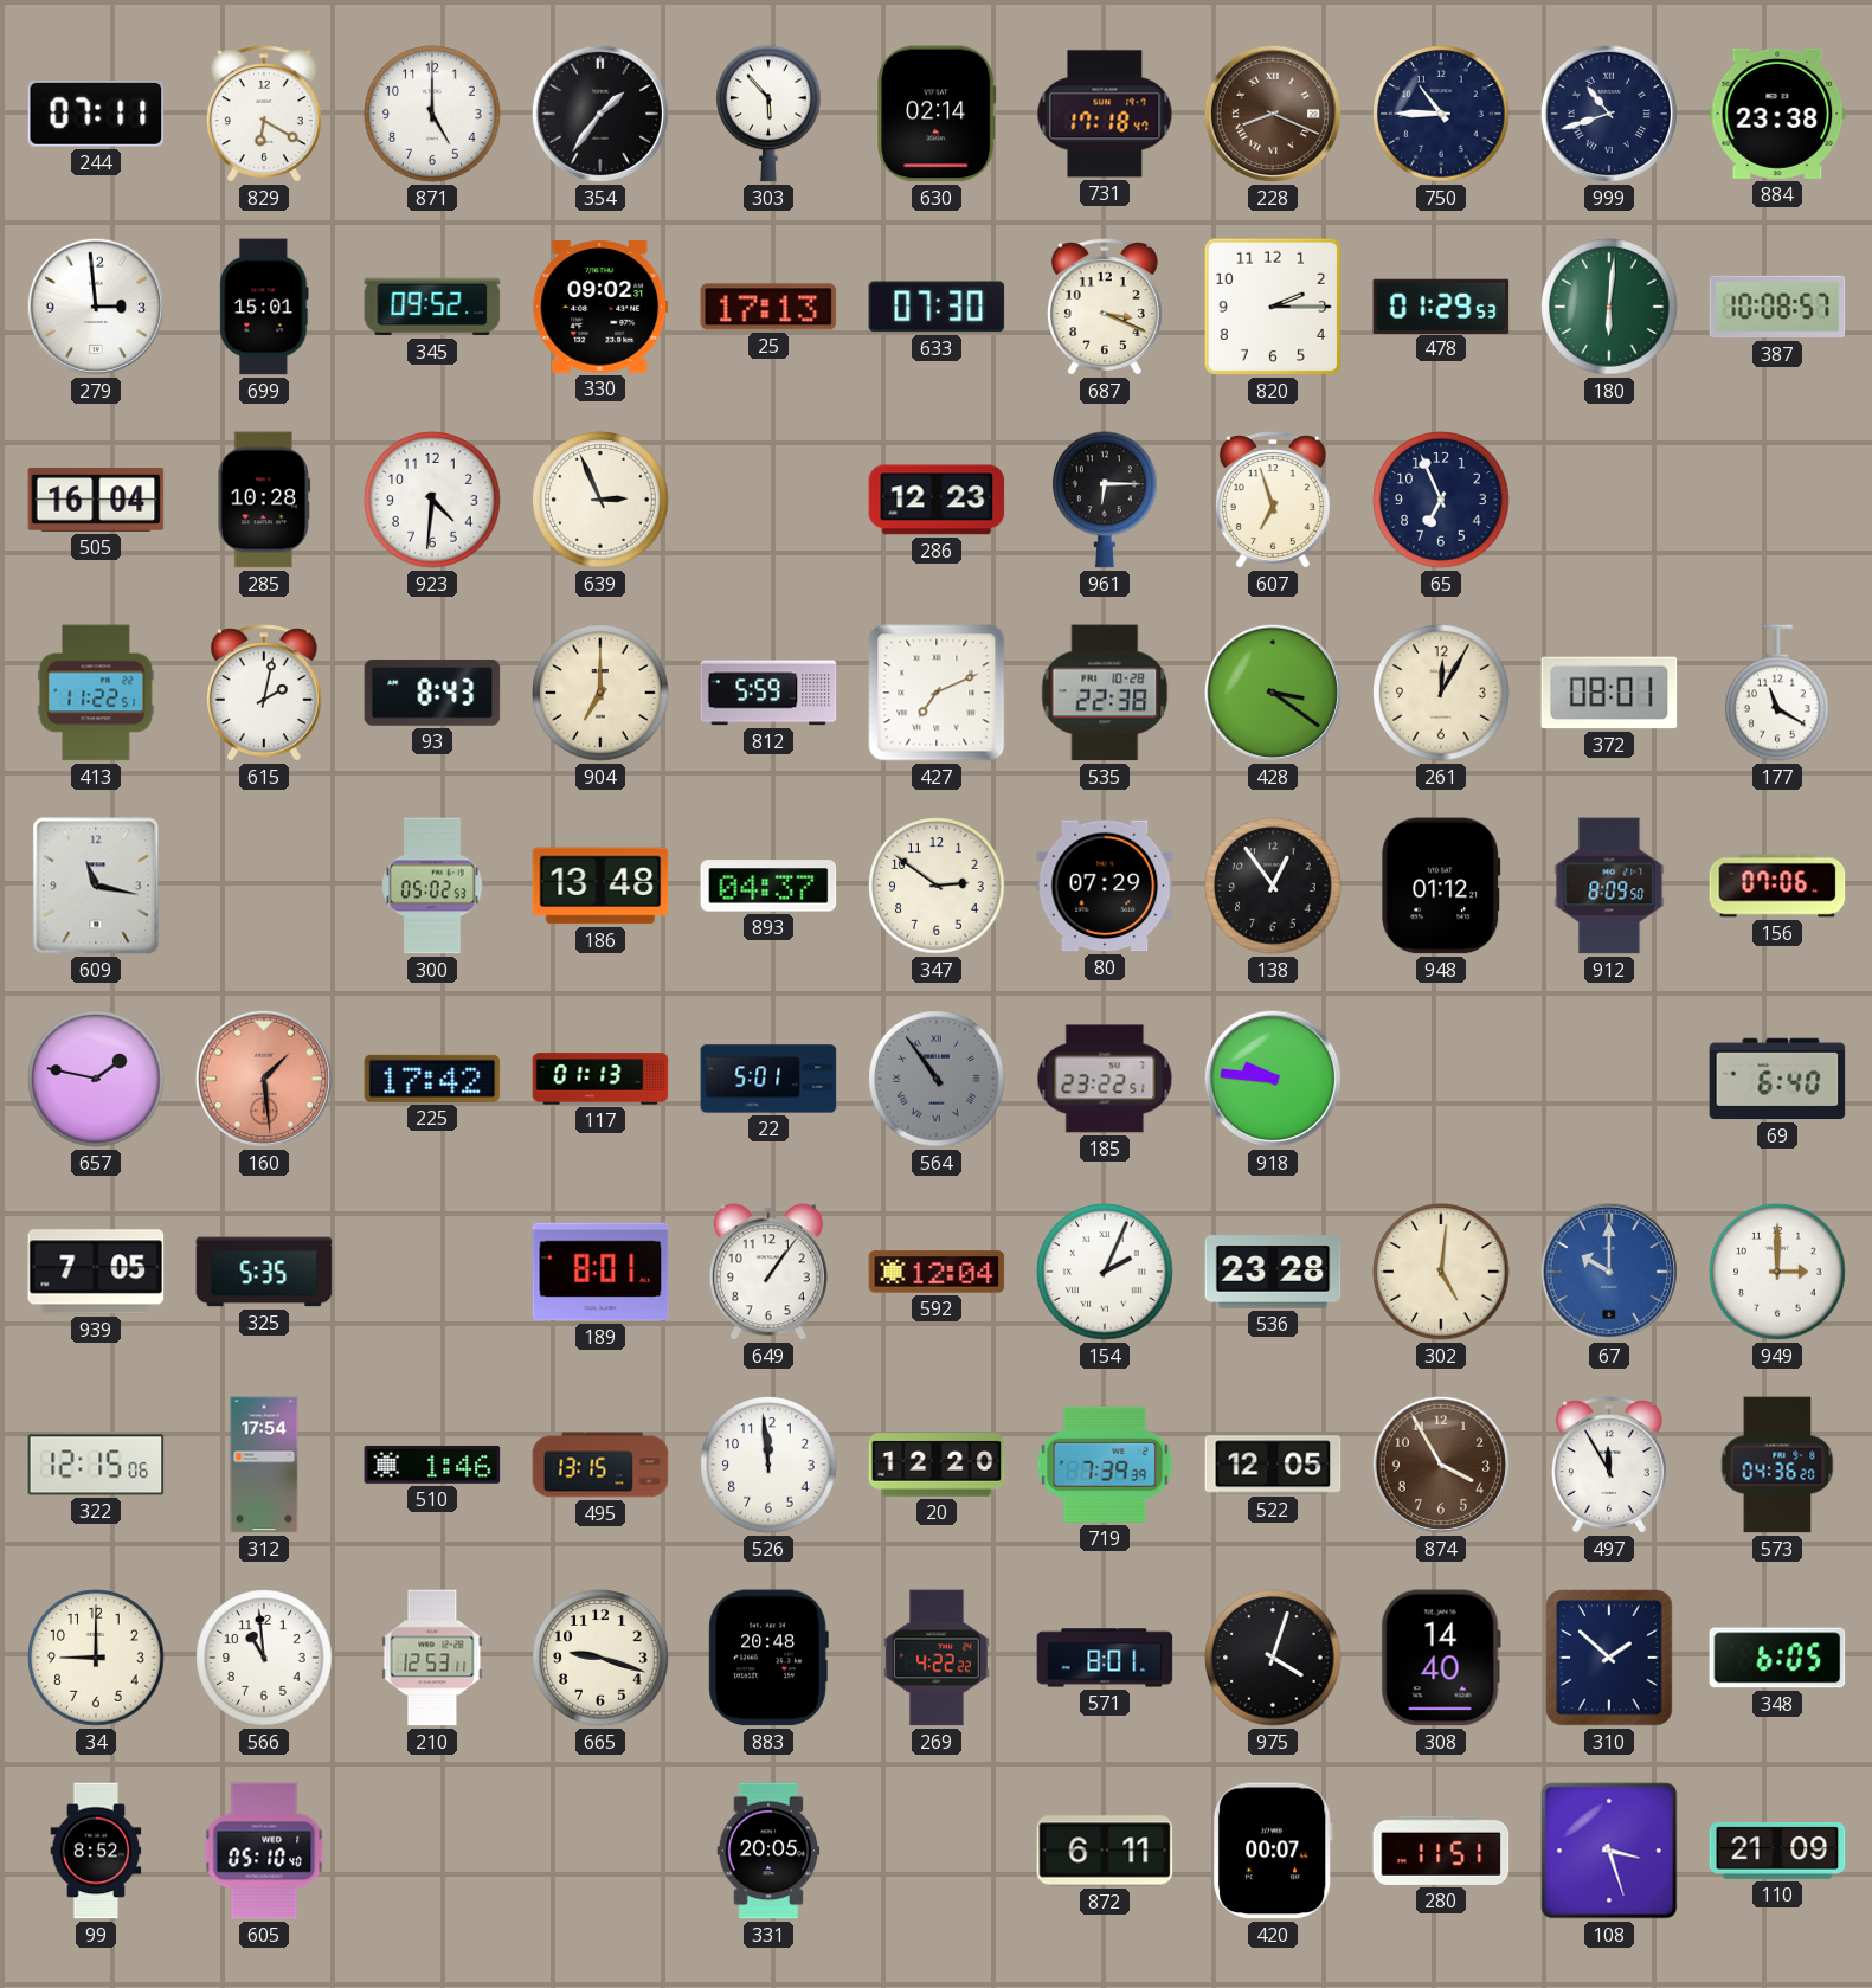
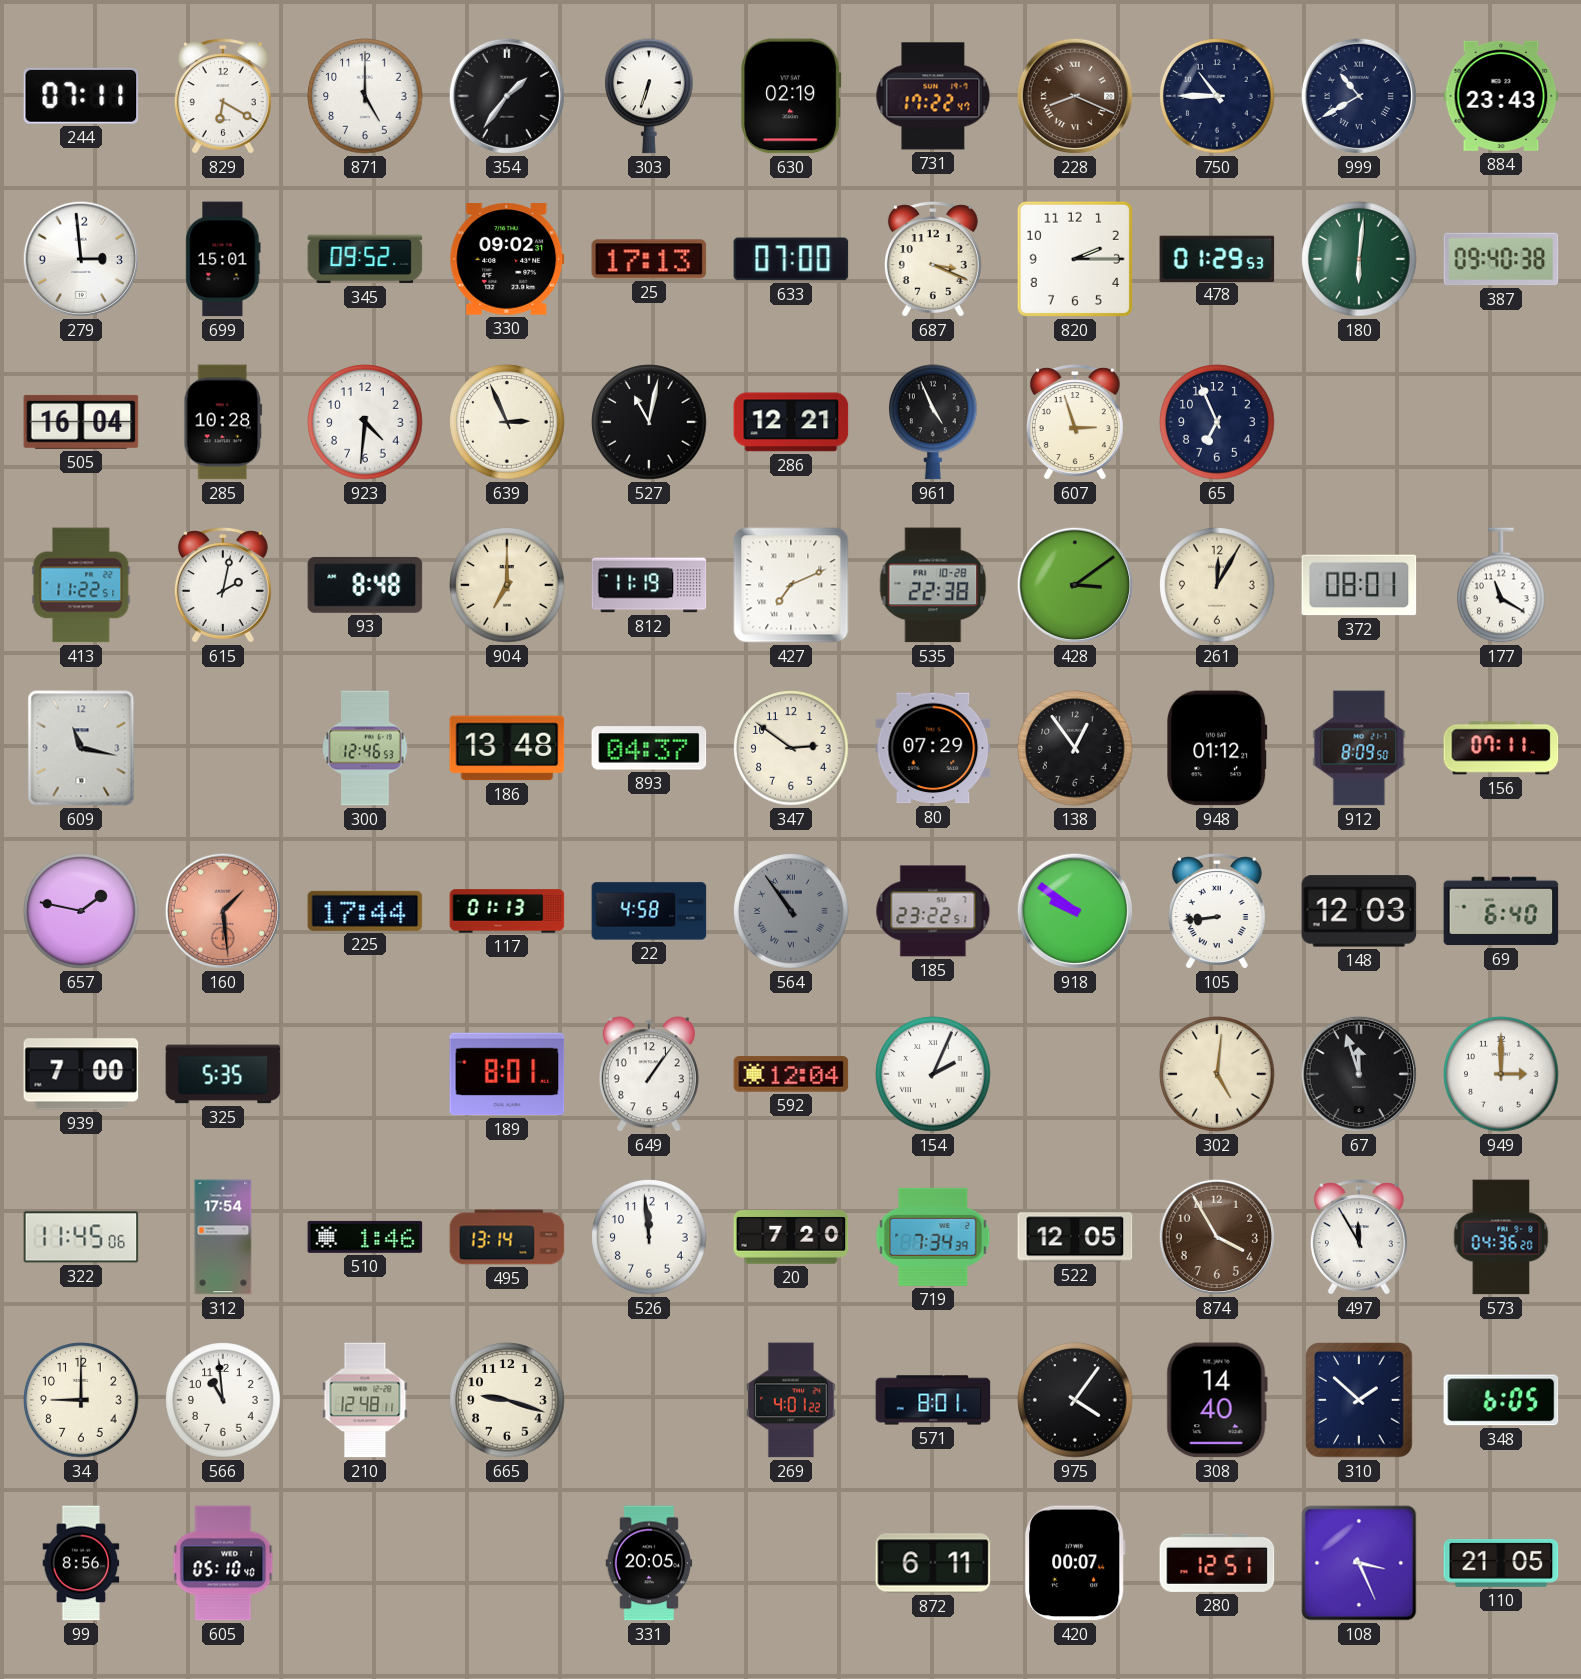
303: 5:53 -> 6:33 (650, 96)
630: 02:14 -> 02:19 (791, 96)
731: 17:18 -> 17:22 (933, 96)
999: 10:42 -> 10:40 (1359, 96)
884: 23:38 -> 23:43 (1501, 96)
633: 07:30 -> 07:00 (791, 259)
387: 10:08 -> 09:40 (1501, 259)
527: none -> 11:02 (649, 422)
286: 12:23 -> 12:21 (791, 422)
961: 6:15 -> 4:56 (934, 422)
607: 6:57 -> 2:57 (1075, 422)
93: 8:43 -> 8:48 (365, 585)
812: 5:59 -> 11:19 (649, 585)
428: 3:21 -> 3:09 (1075, 585)
300: 05:02 -> 12:46 (365, 748)
156: 07:06 -> 07:11 (1501, 748)
225: 17:42 -> 17:44 (365, 911)
22: 5:01 -> 4:58 (649, 911)
918: 9:46 -> 9:51 (1075, 911)
105: none -> 8:44 (1217, 911)
148: none -> 12:03 (1359, 911)
939: 7:05 -> 7:00 (81, 1074)
536: 23:28 -> none (1273, 1272)
67: 10:00 -> 11:57 (1359, 1074)
67 dial: blue -> black (1359, 1074)
322: 12:15 -> 11:45 (81, 1237)
495: 13:15 -> 13:14 (507, 1237)
20: 12:20 -> 7:20 (791, 1237)
719: 7:39 -> 7:34 (933, 1237)
210: 12:53 -> 12:48 (365, 1400)
883: 20:48 -> none (768, 1658)
269: 4:22 -> 4:01 (792, 1400)
975: 4:03 -> 4:06 (1075, 1400)
99: 8:52 -> 8:56 (81, 1563)
280: 11:51 -> 12:51 (1217, 1563)
108: 3:27 -> 3:26 (1359, 1563)
110: 21:09 -> 21:05 (1501, 1563)
